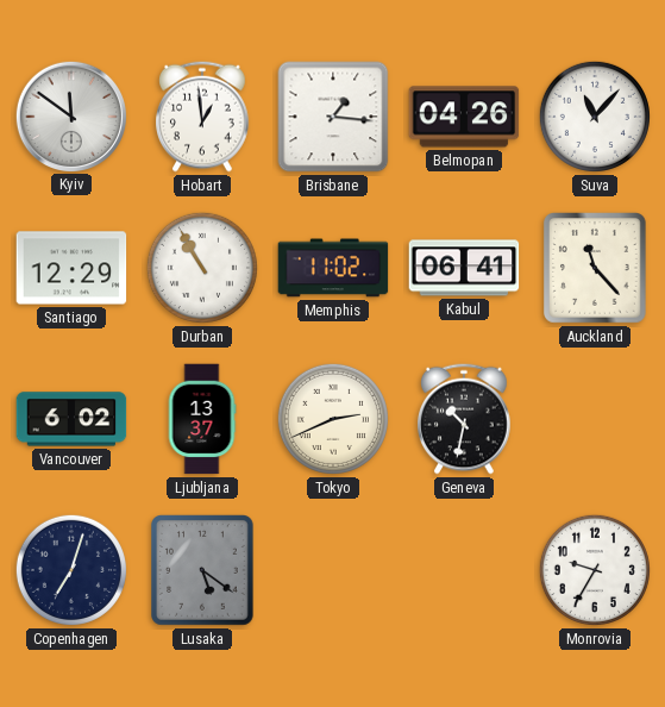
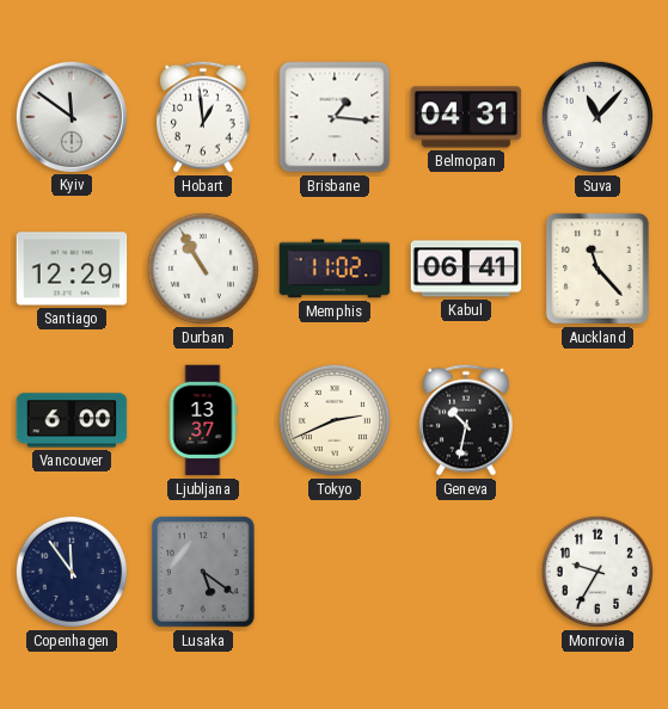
Belmopan: 04:26 -> 04:31 (466, 117)
Vancouver: 6:02 -> 6:00 (72, 420)
Copenhagen: 7:03 -> 11:54 (72, 572)
